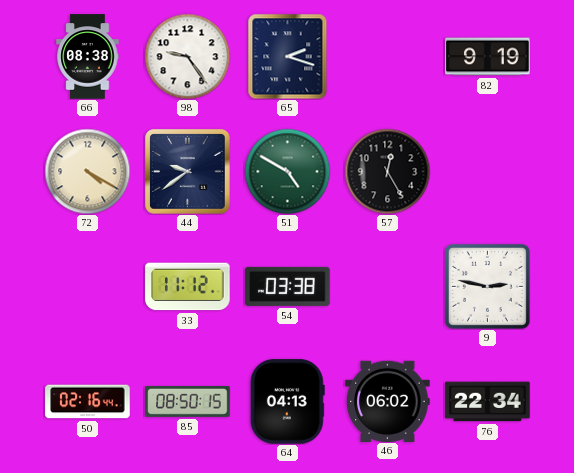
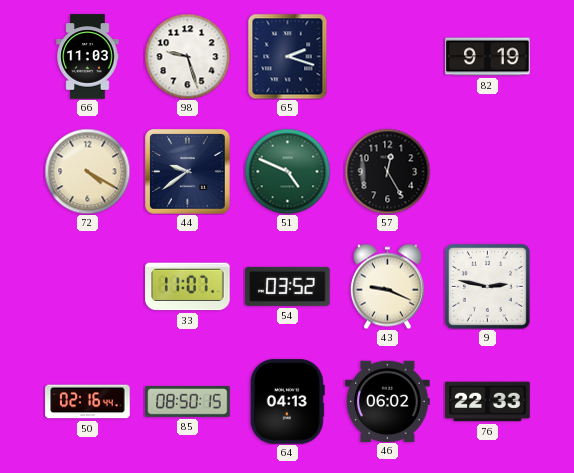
66: 08:38 -> 11:03 (88, 57)
98: 9:24 -> 9:27 (187, 56)
51: 4:50 -> 4:49 (287, 171)
33: 11:12 -> 11:07 (188, 287)
54: 03:38 -> 03:52 (288, 286)
43: none -> 9:19 (387, 286)
76: 22:34 -> 22:33 (488, 402)
